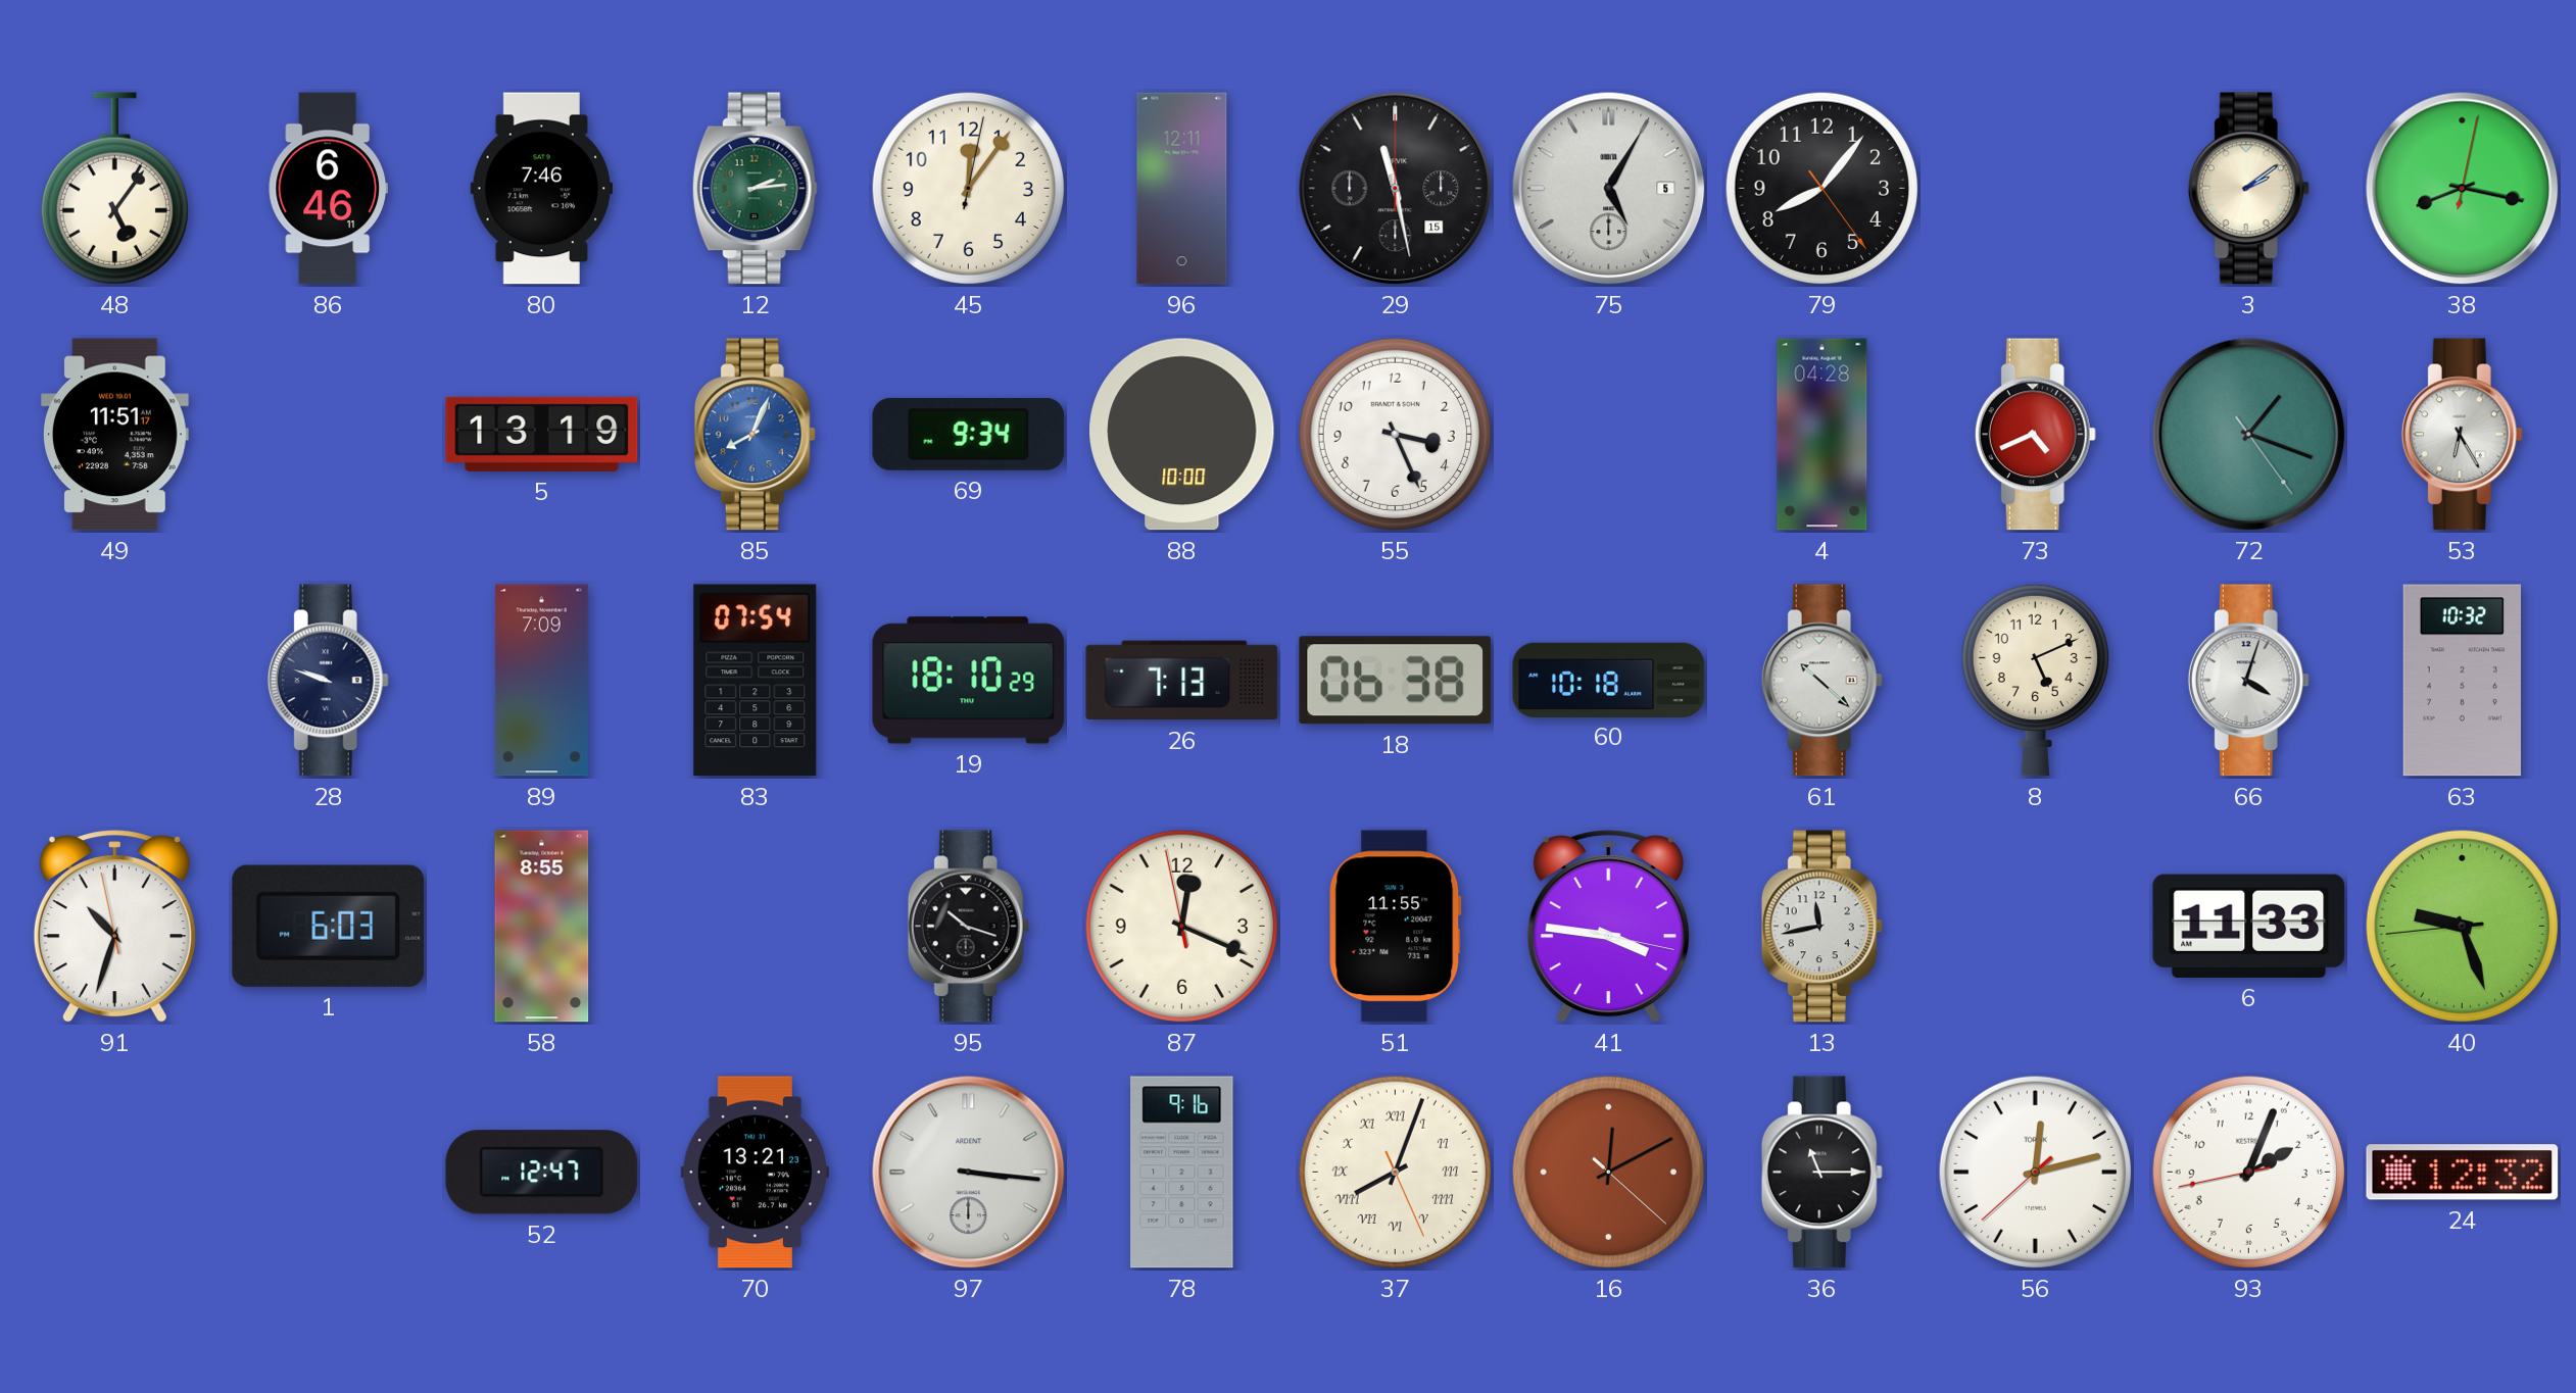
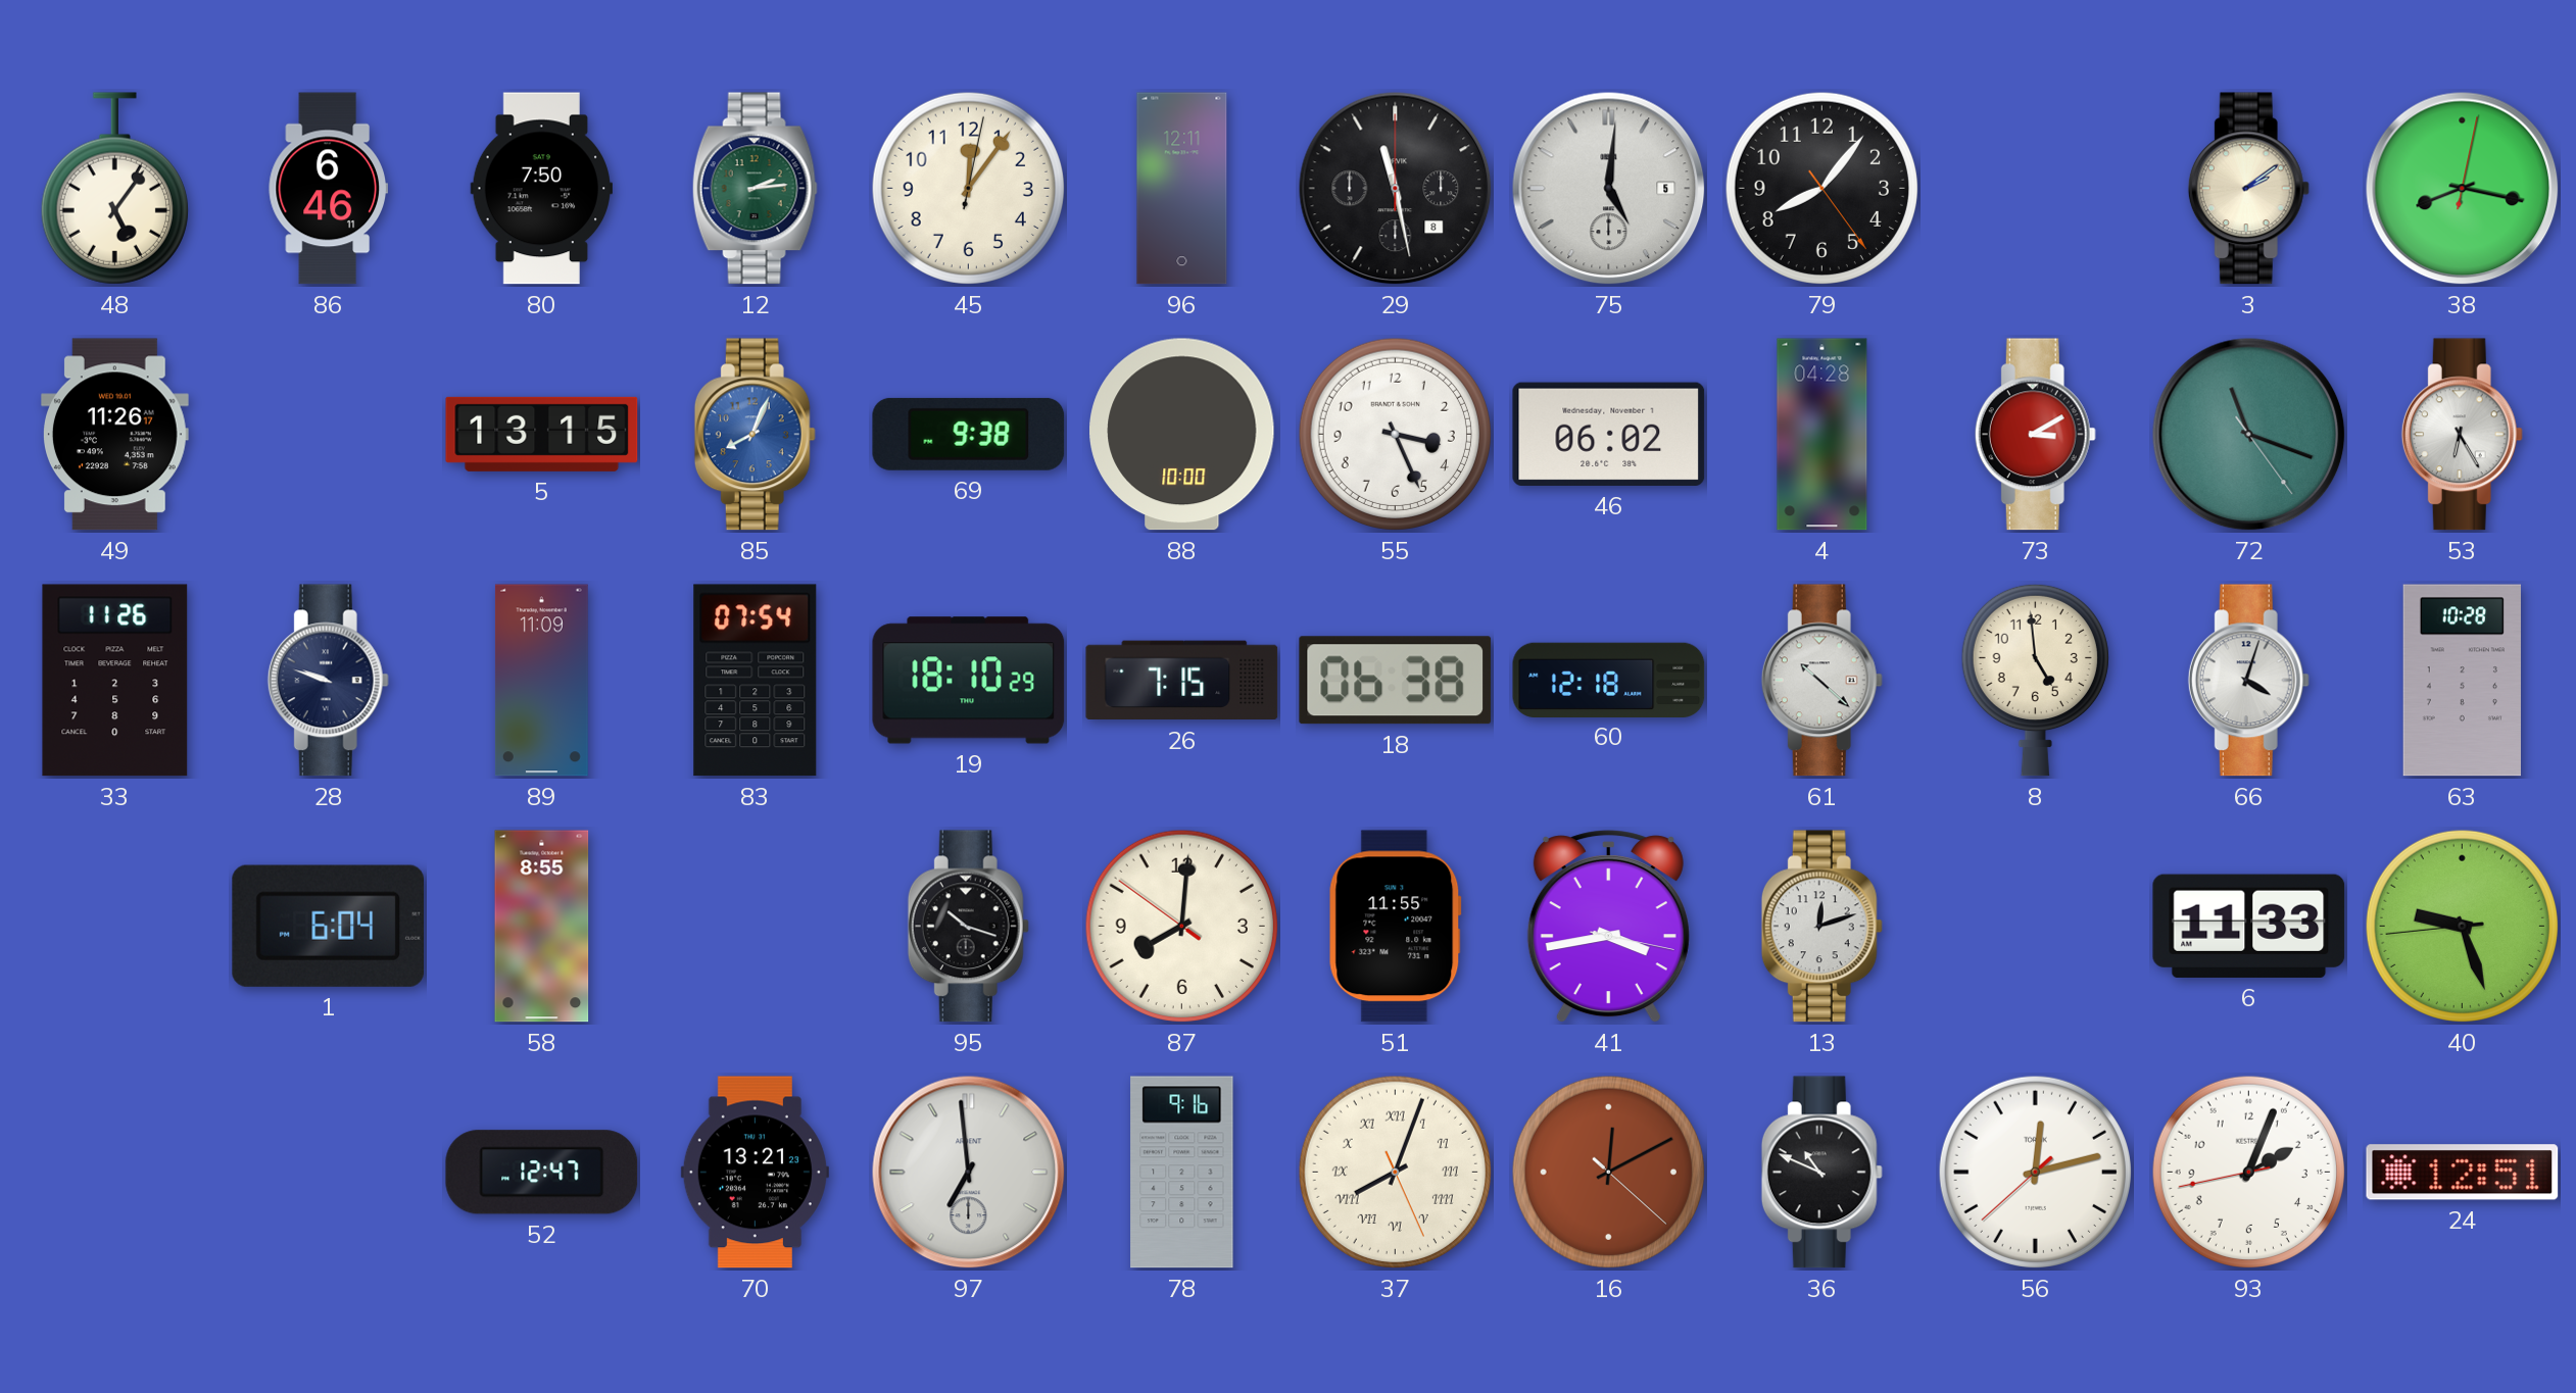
80: 7:46 -> 7:50 (542, 189)
29 date: 15 -> 8 (1396, 189)
75: 5:05 -> 5:01 (1609, 189)
49: 11:51 -> 11:26 (114, 435)
5: 13:19 -> 13:15 (542, 434)
69: 9:34 -> 9:38 (969, 434)
46: none -> 06:02 (1609, 434)
73: 4:41 -> 3:10 (2035, 435)
72: 1:18 -> 11:18 (2249, 435)
33: none -> 11:26 (115, 681)
89: 7:09 -> 11:09 (541, 681)
26: 7:13 -> 7:15 (1182, 681)
60: 10:18 -> 12:18 (1609, 680)
8: 5:11 -> 4:59 (2035, 680)
63: 10:32 -> 10:28 (2462, 681)
91: 10:32 -> none (114, 927)
1: 6:03 -> 6:04 (328, 926)
87: 12:18 -> 8:00 (1181, 926)
41: 3:46 -> 3:43 (1608, 927)
13: 11:43 -> 12:12 (1821, 927)
97: 3:16 -> 6:59 (969, 1173)
36: 11:15 -> 10:49 (1821, 1173)
24: 12:32 -> 12:51 (2463, 1173)
